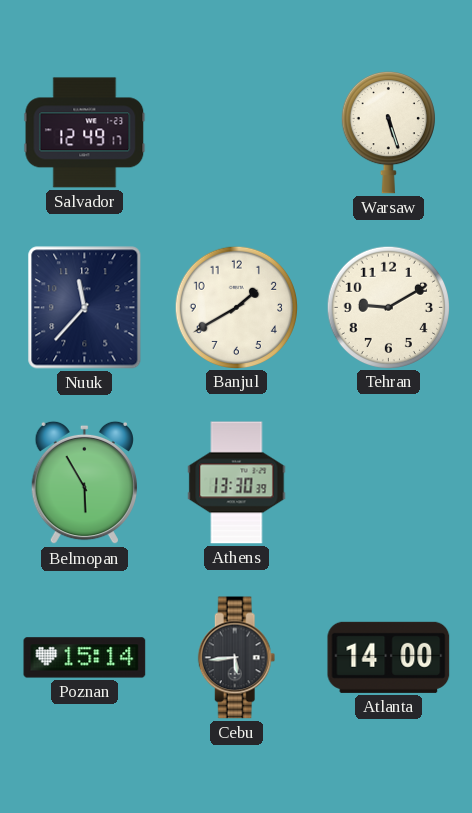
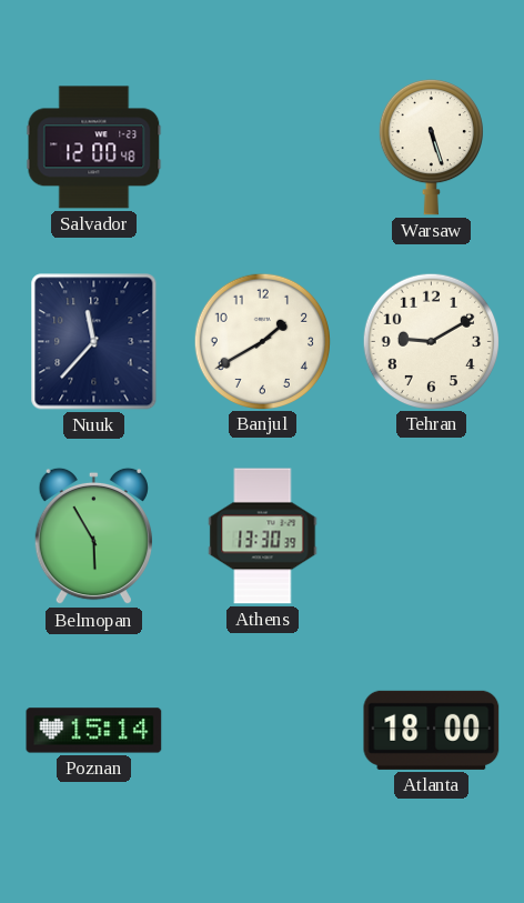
Salvador: 12:49 -> 12:00 (94, 148)
Cebu: 5:44 -> none (237, 658)
Atlanta: 14:00 -> 18:00 (432, 730)
